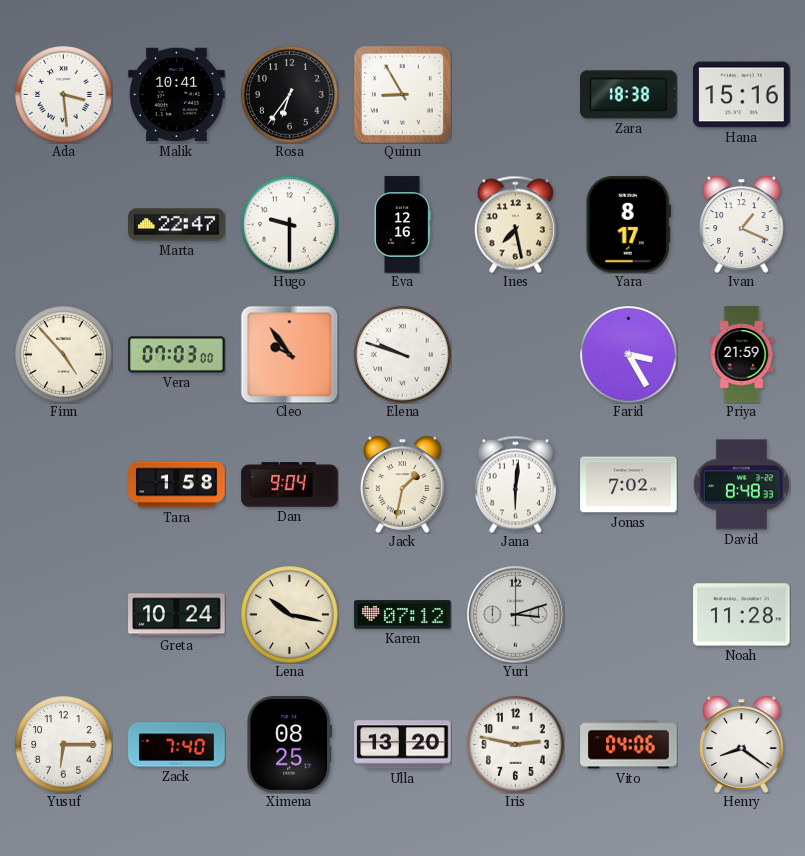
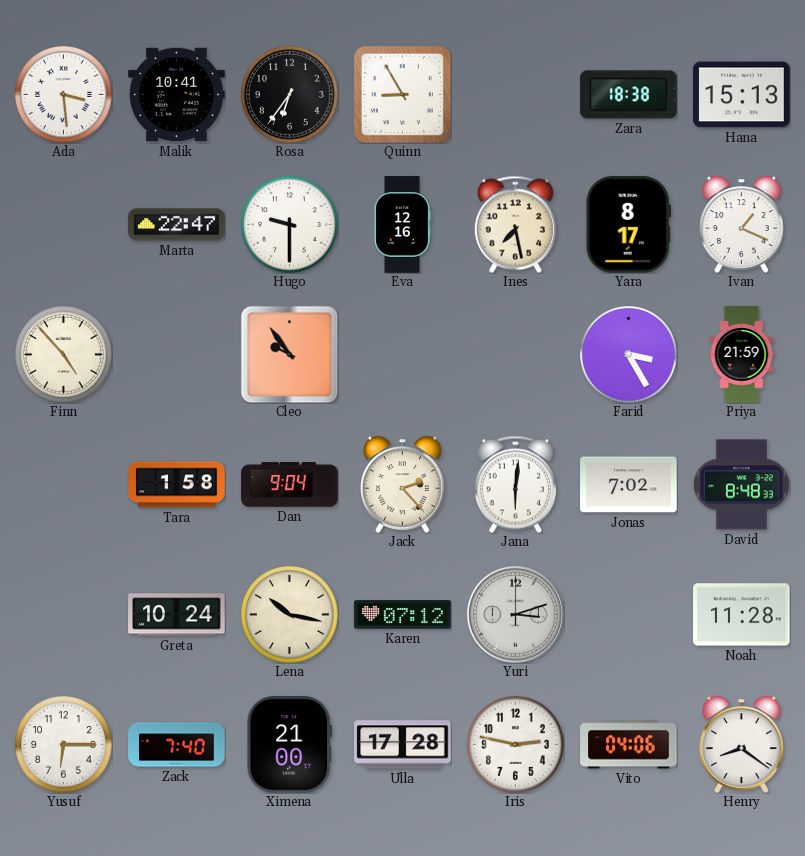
Hana: 15:16 -> 15:13 (742, 95)
Vera: 07:03 -> none (177, 355)
Elena: 9:48 -> none (403, 355)
Jack: 1:32 -> 2:23 (403, 484)
Ximena: 08:25 -> 21:00 (289, 745)
Ulla: 13:20 -> 17:28 (403, 745)
